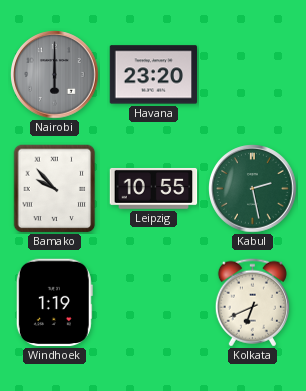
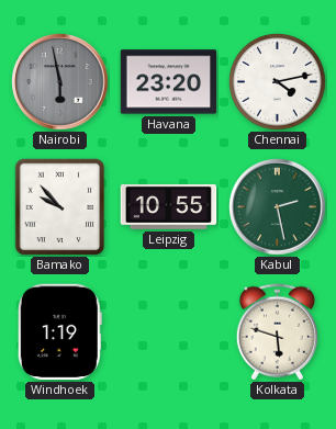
Nairobi: 6:00 -> 5:58 (60, 82)
Chennai: none -> 4:13 (278, 82)
Kolkata: 6:41 -> 5:48 (277, 332)
